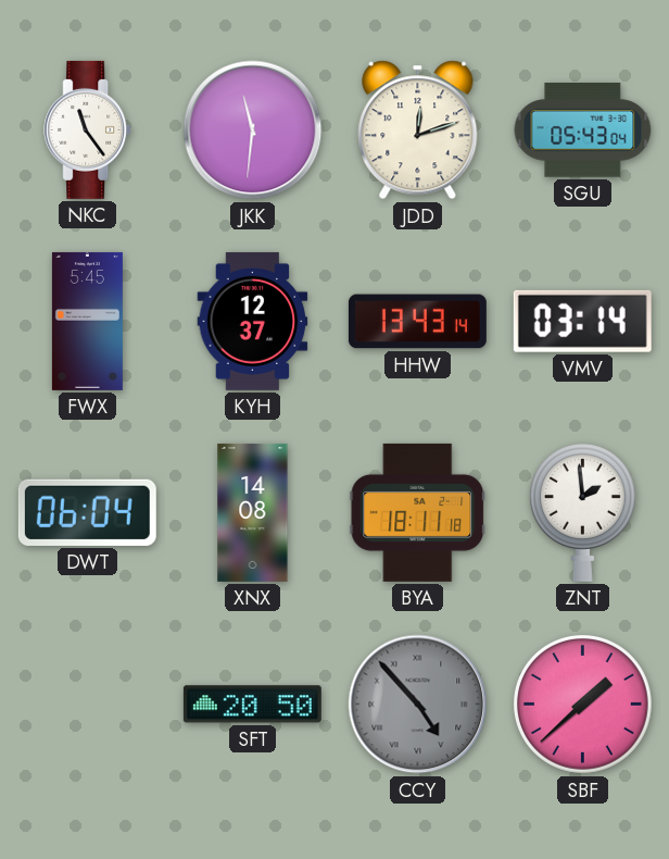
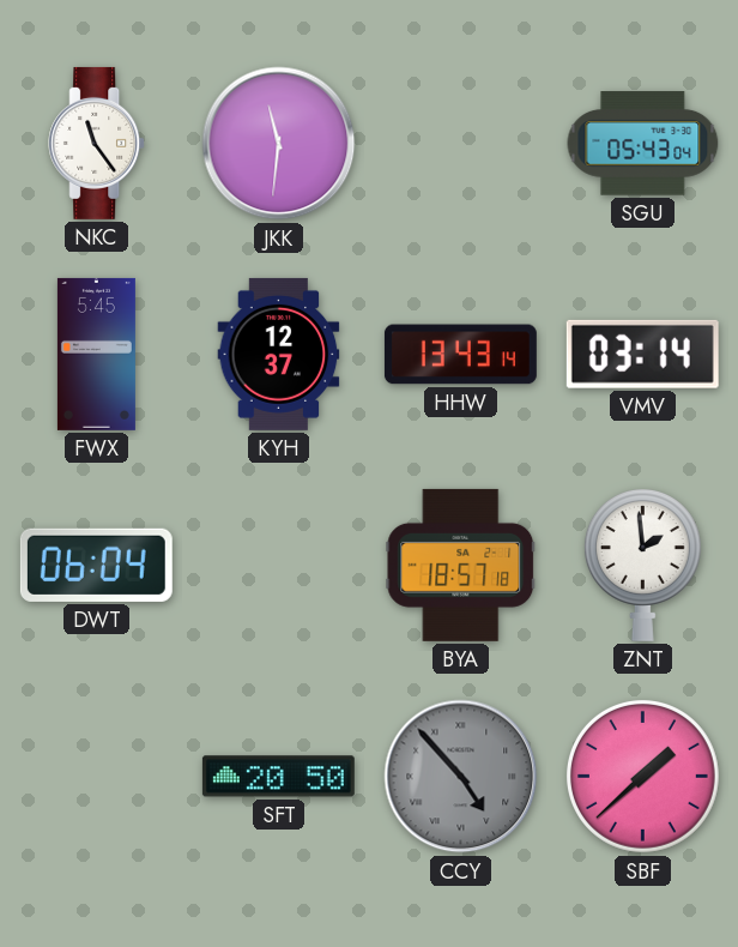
JDD: 12:12 -> none (418, 130)
XNX: 14:08 -> none (253, 512)
BYA: 18:11 -> 18:57 (461, 565)
